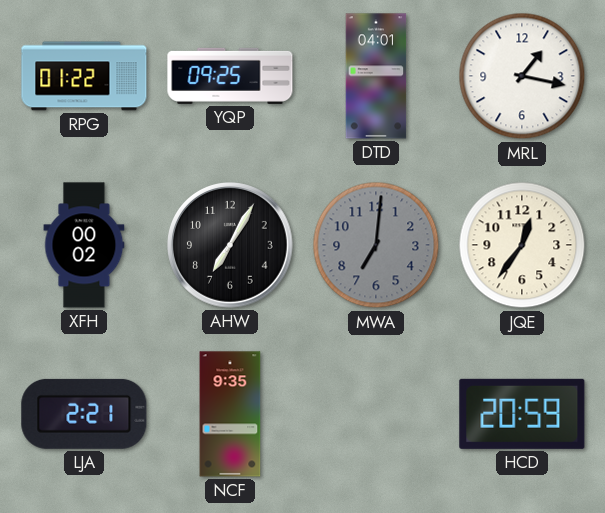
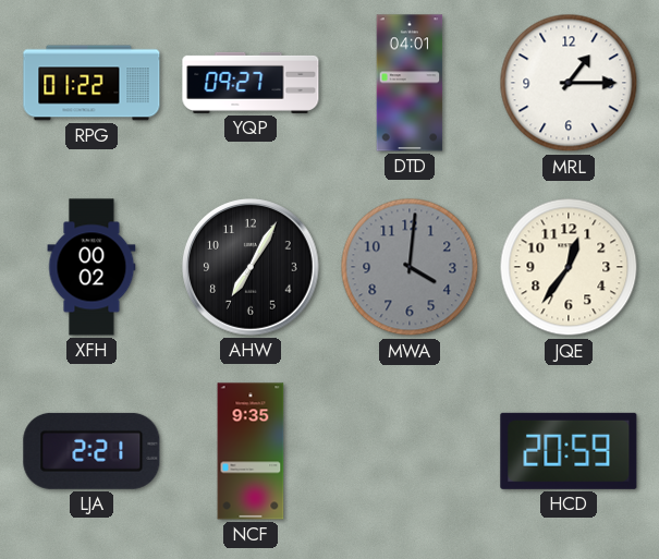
YQP: 09:25 -> 09:27 (251, 83)
MRL: 1:17 -> 1:15 (569, 83)
MWA: 7:01 -> 4:01 (410, 267)
